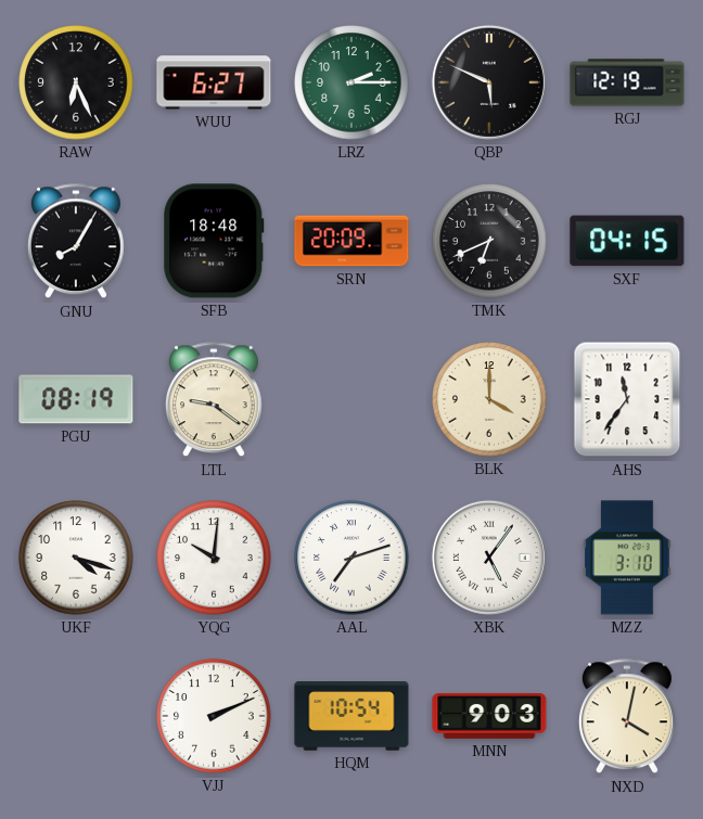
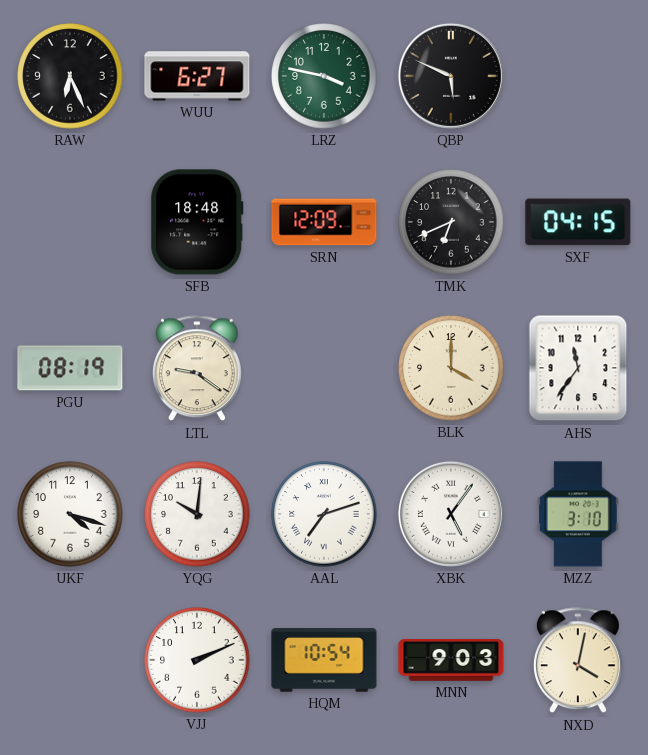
LRZ: 2:15 -> 3:47 (324, 76)
RGJ: 12:19 -> none (627, 82)
GNU: 8:05 -> none (76, 242)
SRN: 20:09 -> 12:09 (324, 222)
